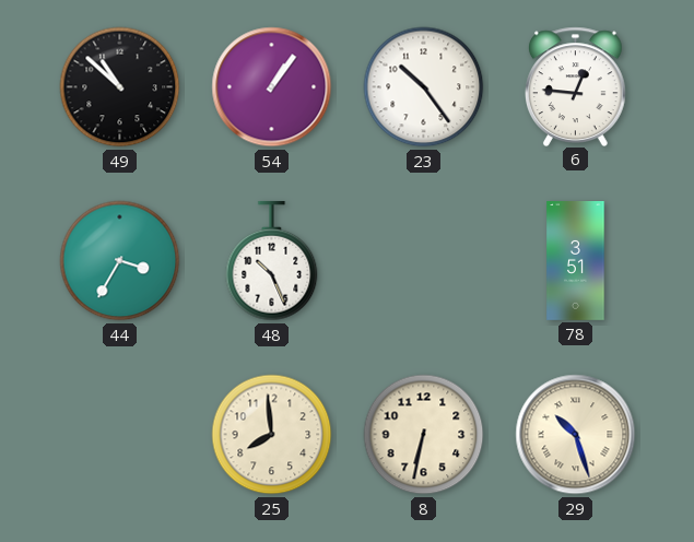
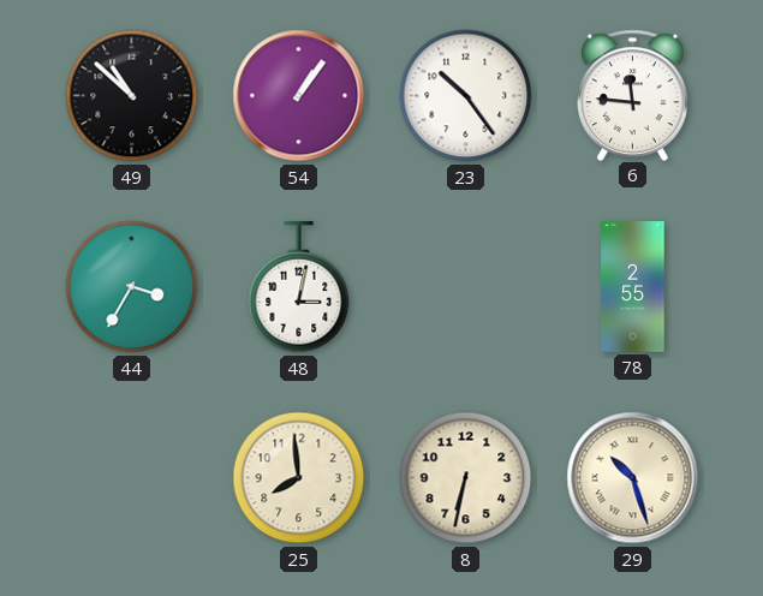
6: 12:46 -> 11:46 (633, 95)
48: 10:26 -> 3:02 (299, 287)
78: 3:51 -> 2:55 (633, 287)
